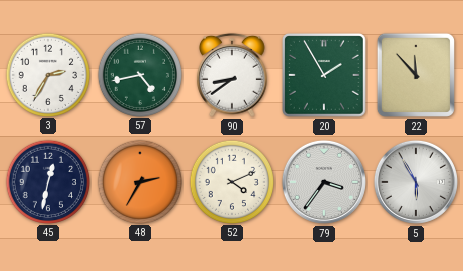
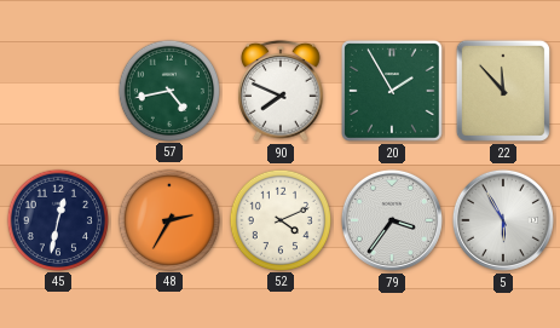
3: 2:35 -> none (47, 74)
90: 8:39 -> 7:49 (282, 91)
